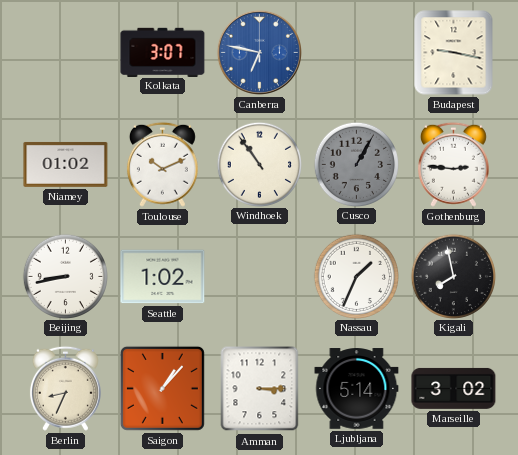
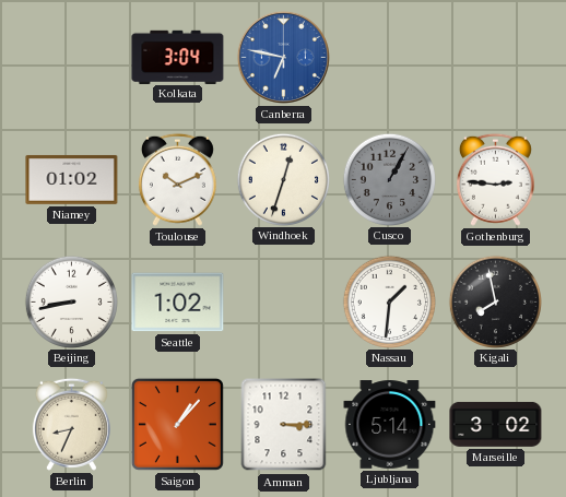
Kolkata: 3:07 -> 3:04 (178, 57)
Budapest: 9:17 -> none (454, 53)
Windhoek: 10:54 -> 12:33 (283, 179)
Nassau: 1:34 -> 1:31 (389, 301)
